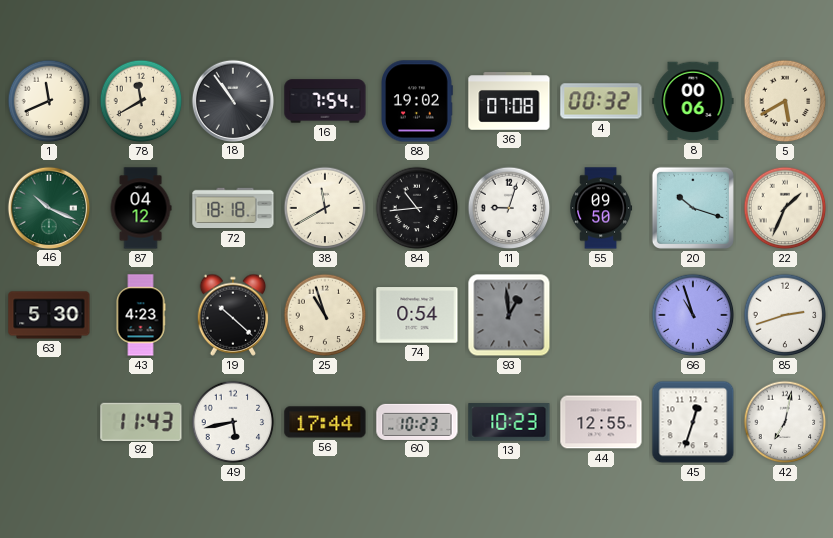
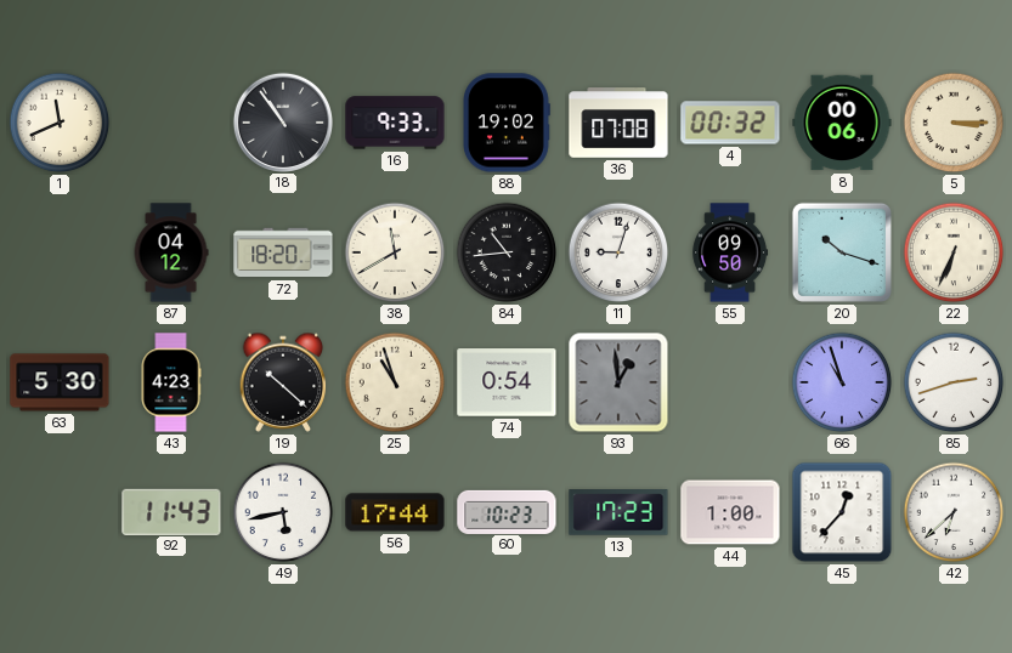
78: 11:40 -> none (141, 101)
16: 7:54 -> 9:33 (395, 123)
5: 5:40 -> 3:15 (954, 123)
46: 10:19 -> none (48, 207)
72: 18:18 -> 18:20 (283, 252)
22: 1:34 -> 6:34 (954, 252)
13: 10:23 -> 17:23 (618, 512)
44: 12:55 -> 1:00 (730, 512)
45: 12:33 -> 12:37 (842, 512)
42: 7:02 -> 6:38 (954, 512)
